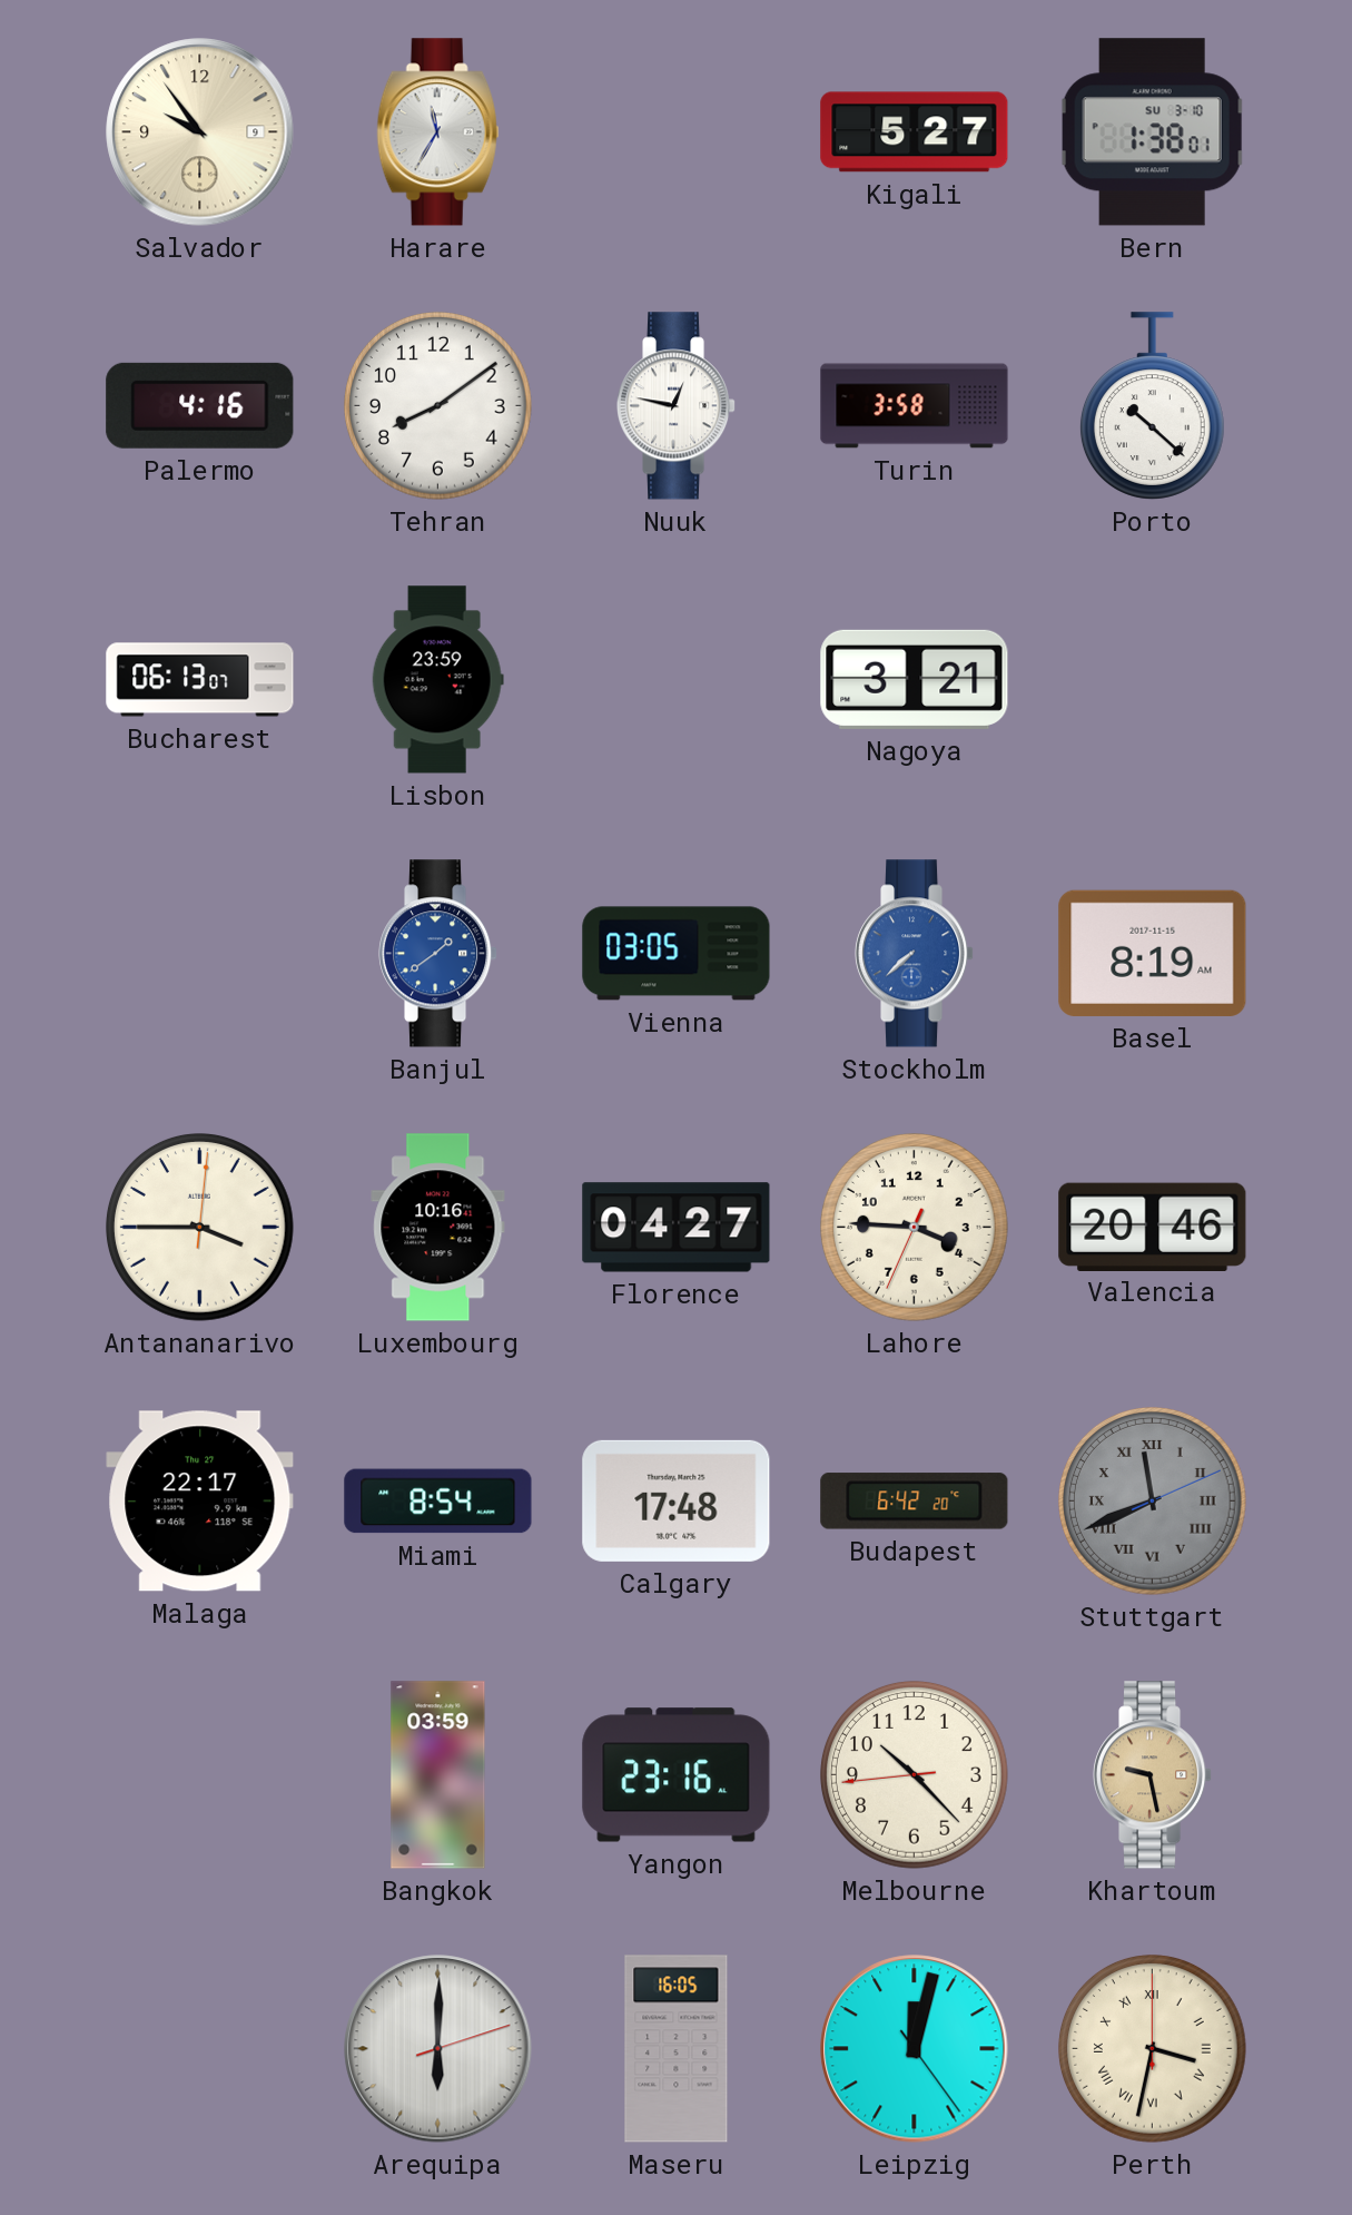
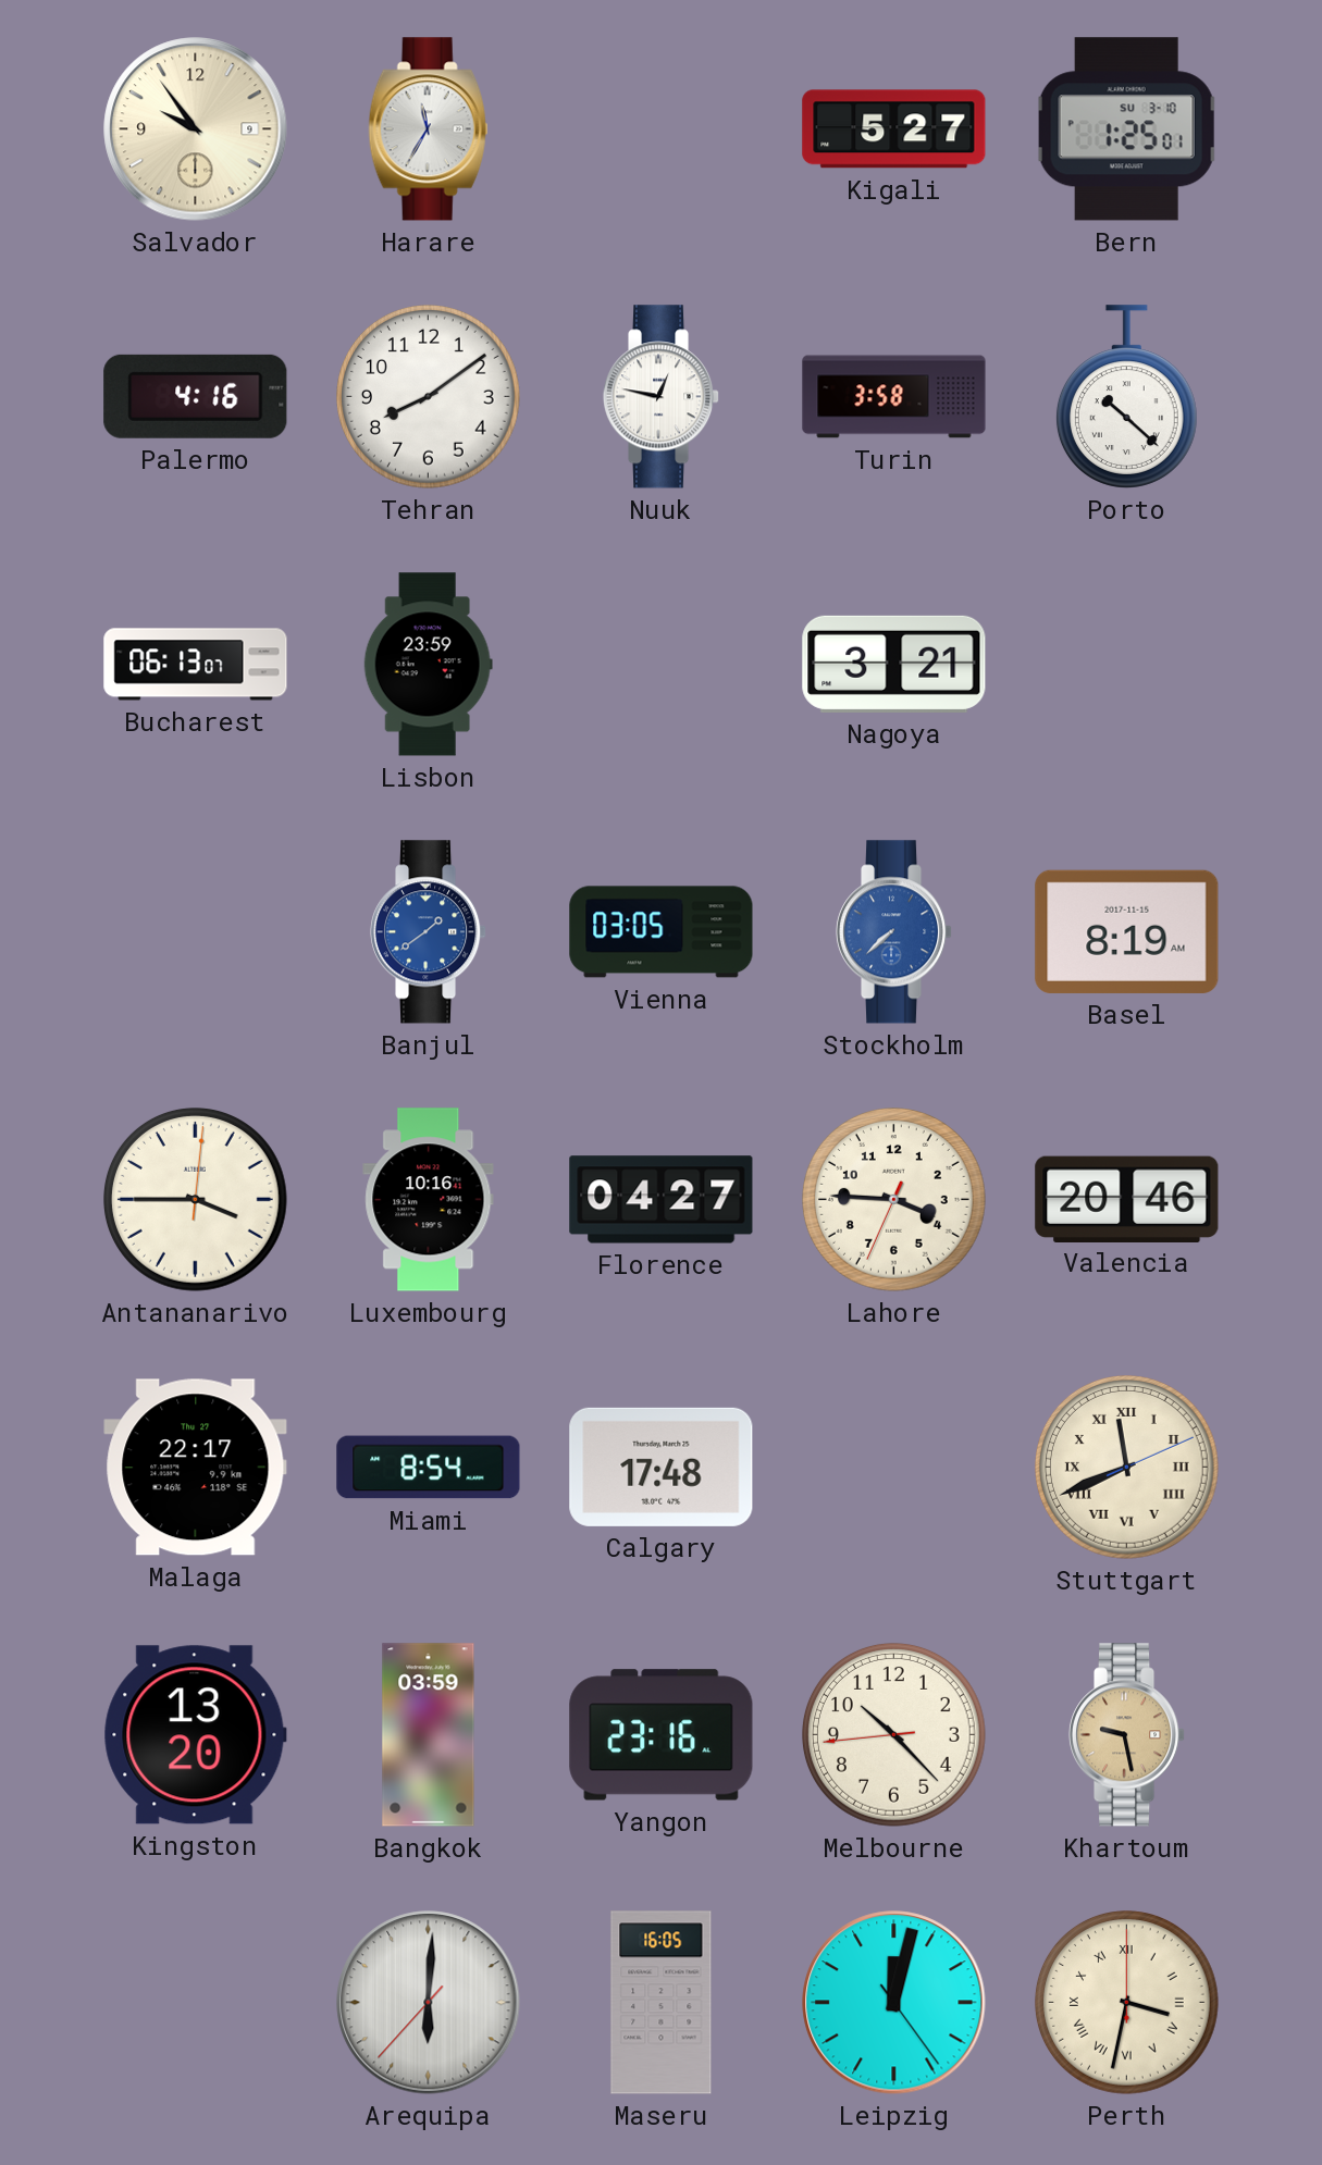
Bern: 1:38 -> 1:25 (1126, 129)
Budapest: 6:42 -> none (915, 1502)
Stuttgart dial: grey -> cream (1127, 1468)
Kingston: none -> 13:20 (195, 1735)
Arequipa: 6:00:12 -> 6:00:37 (429, 2003)
